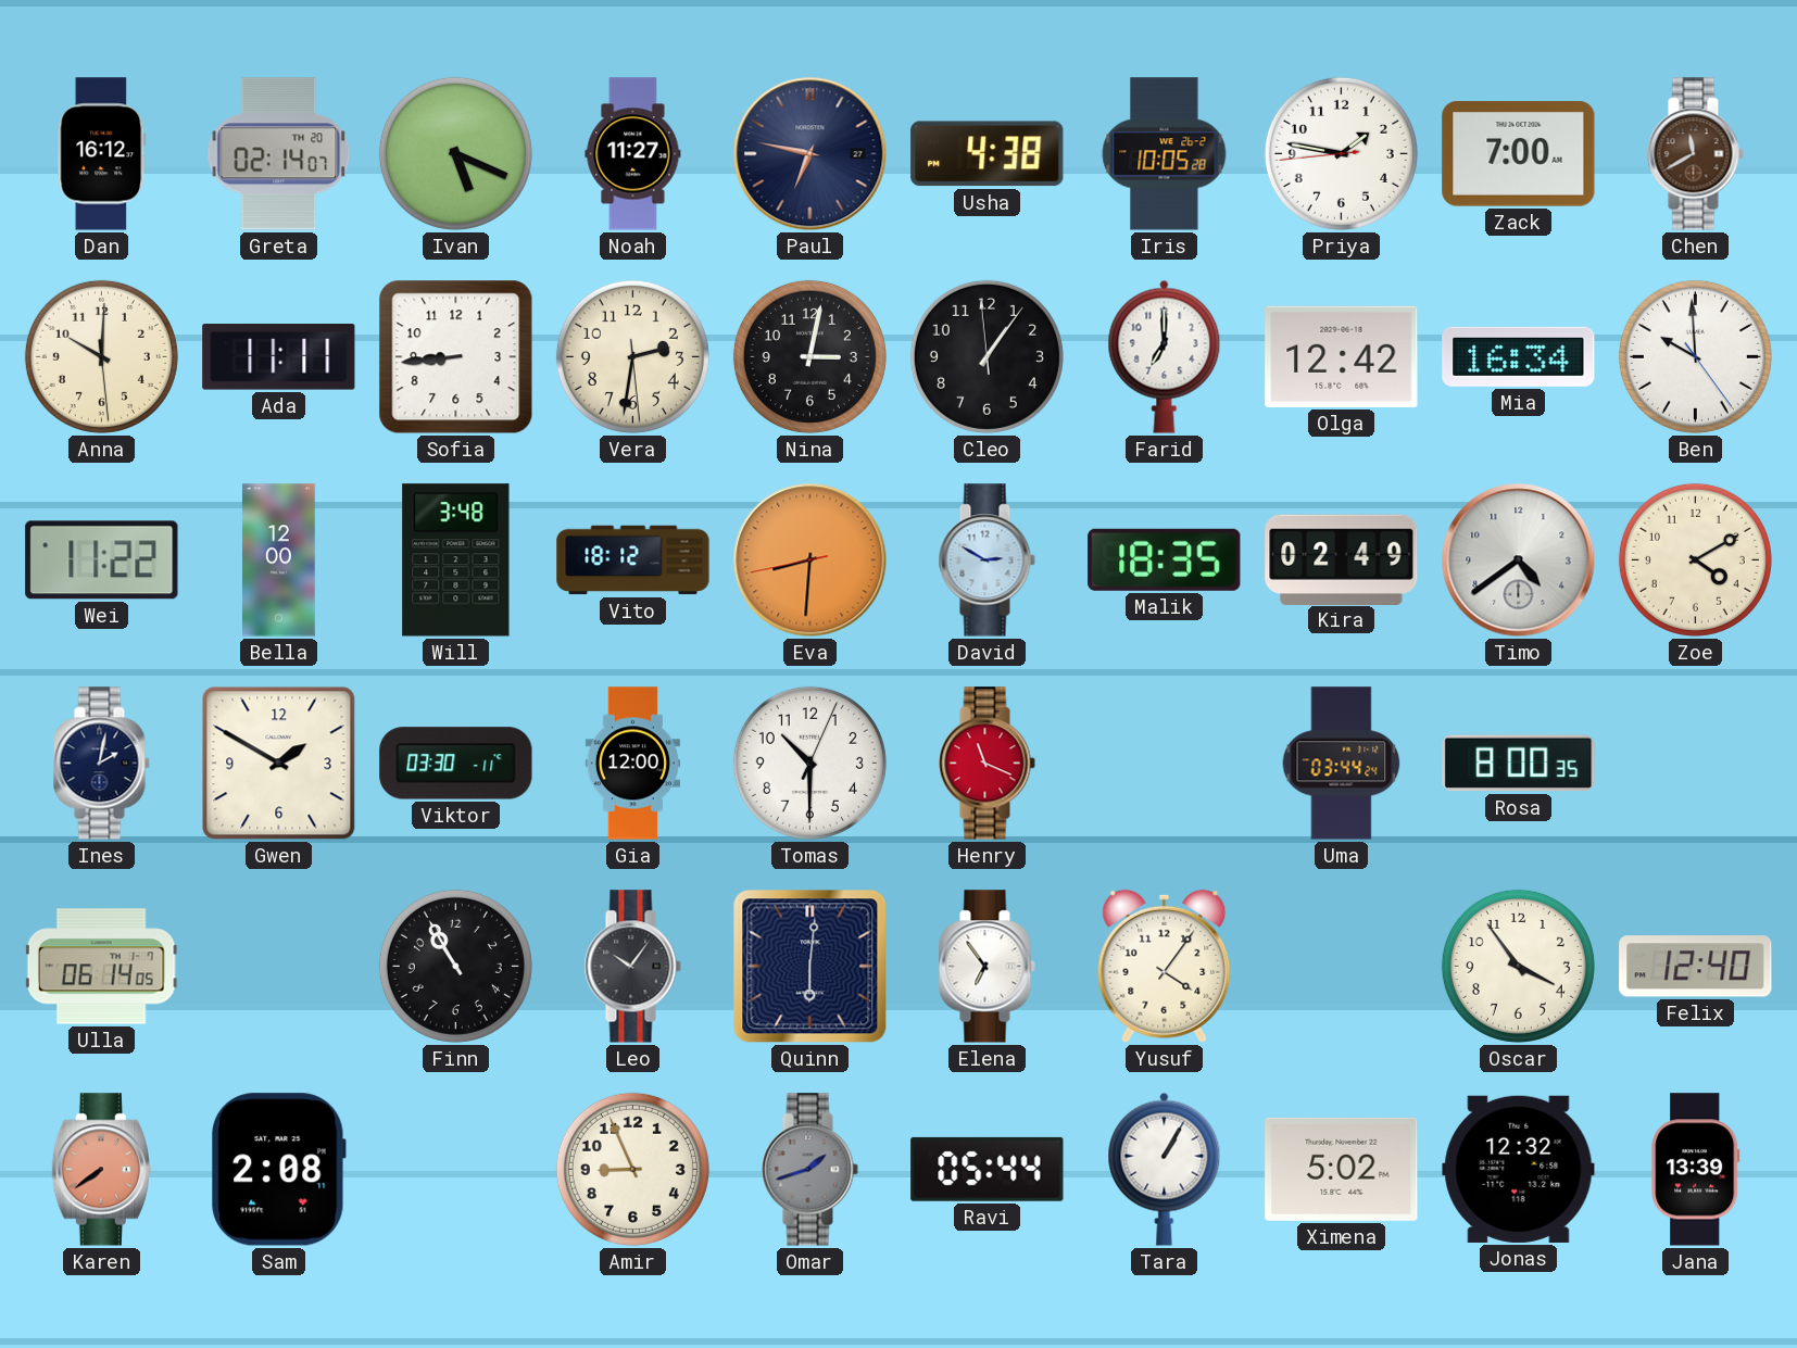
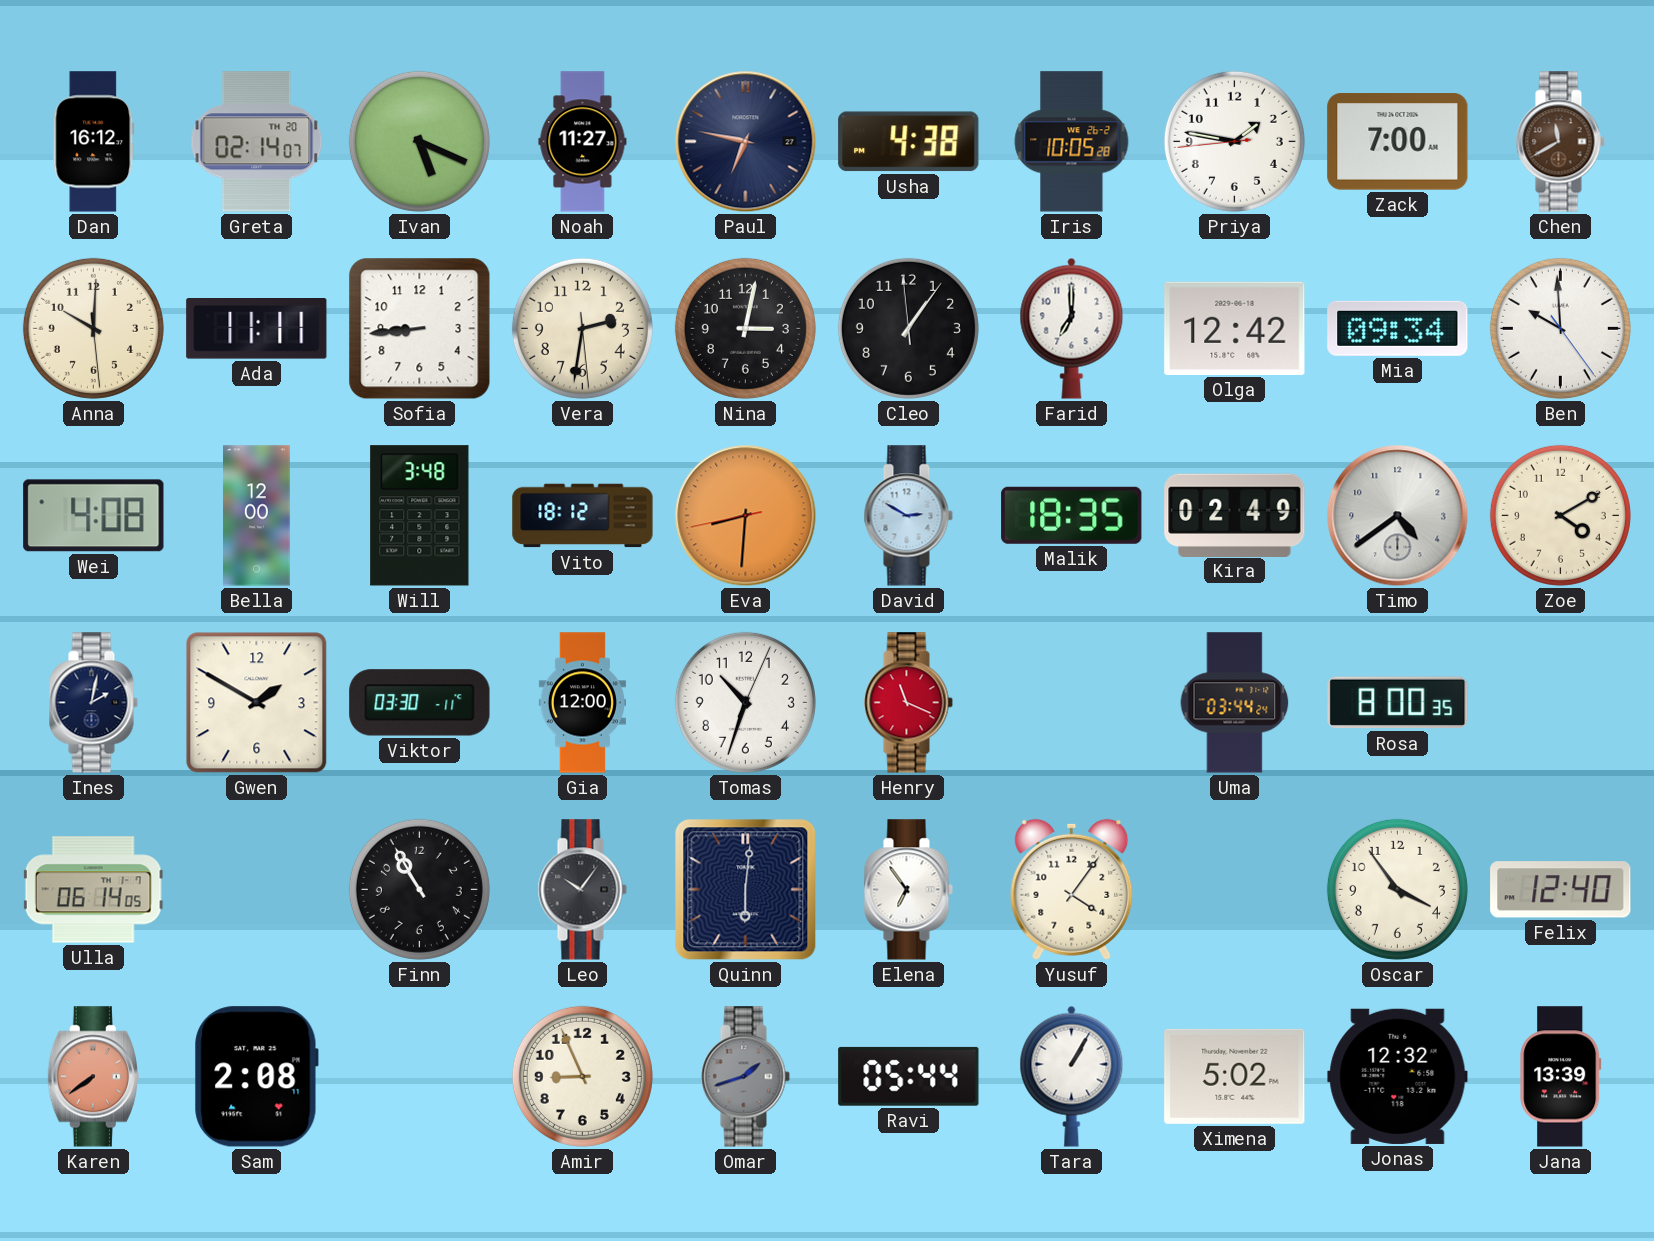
Mia: 16:34 -> 09:34 (1398, 328)
Wei: 11:22 -> 4:08 (94, 516)
Tomas: 10:30 -> 10:33 (745, 702)
